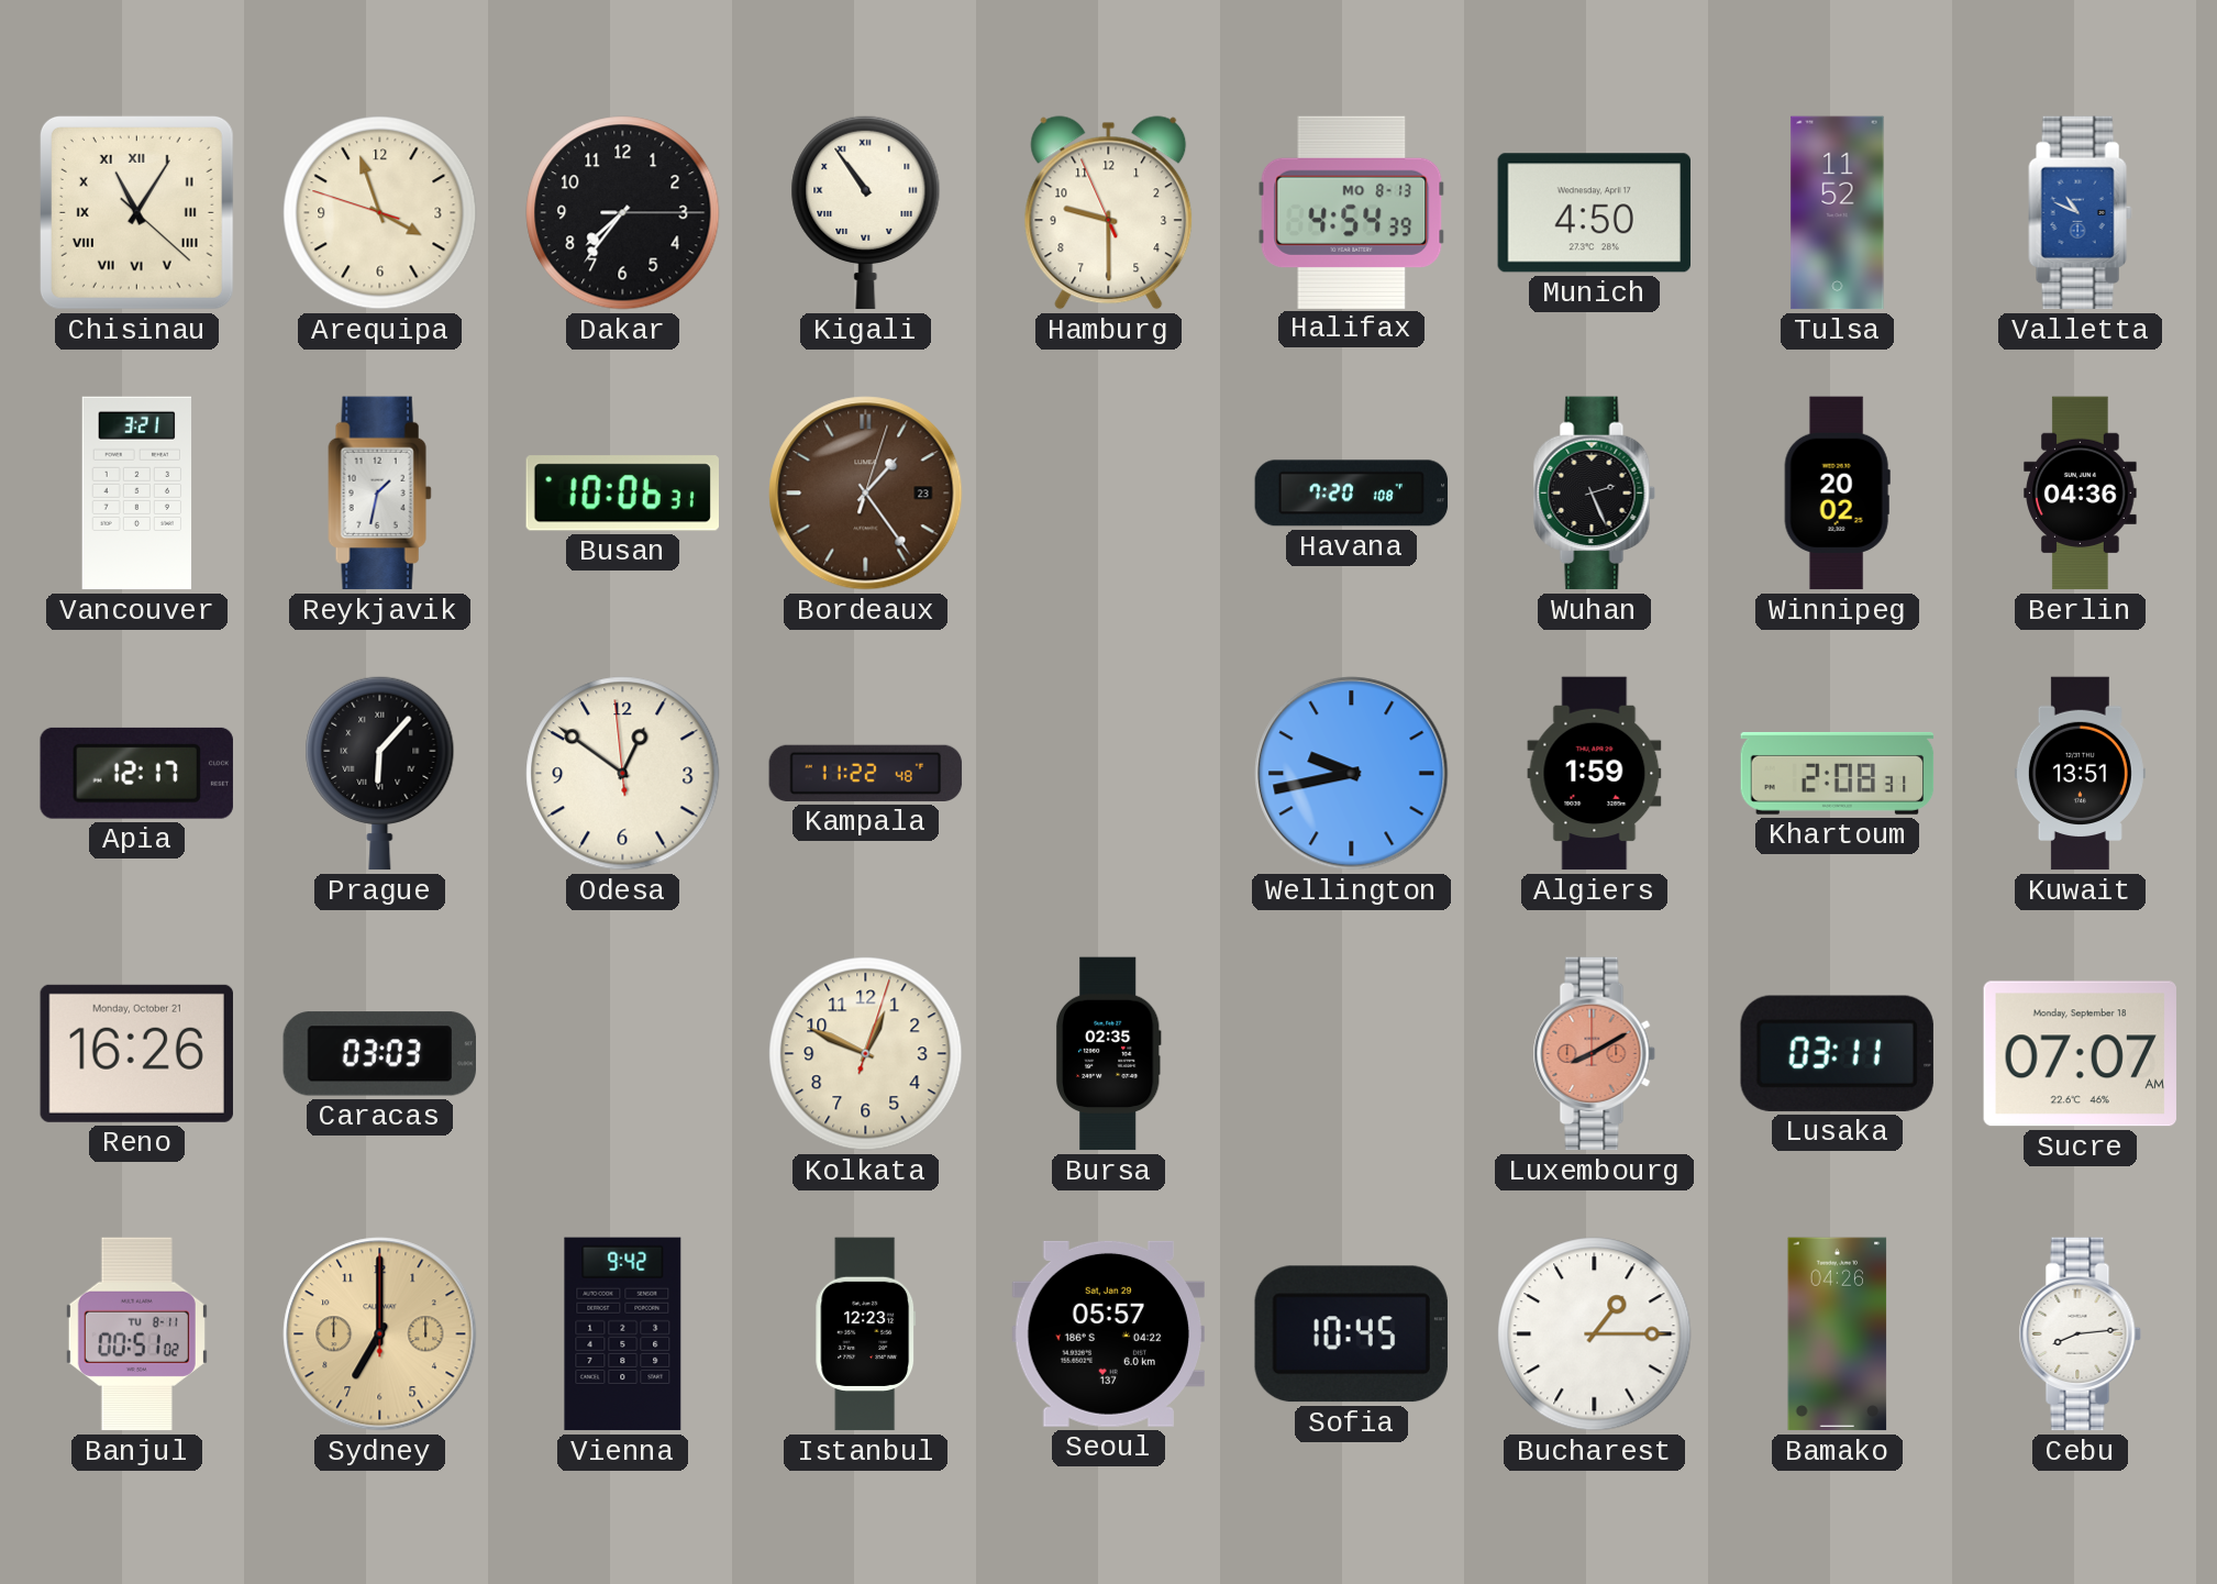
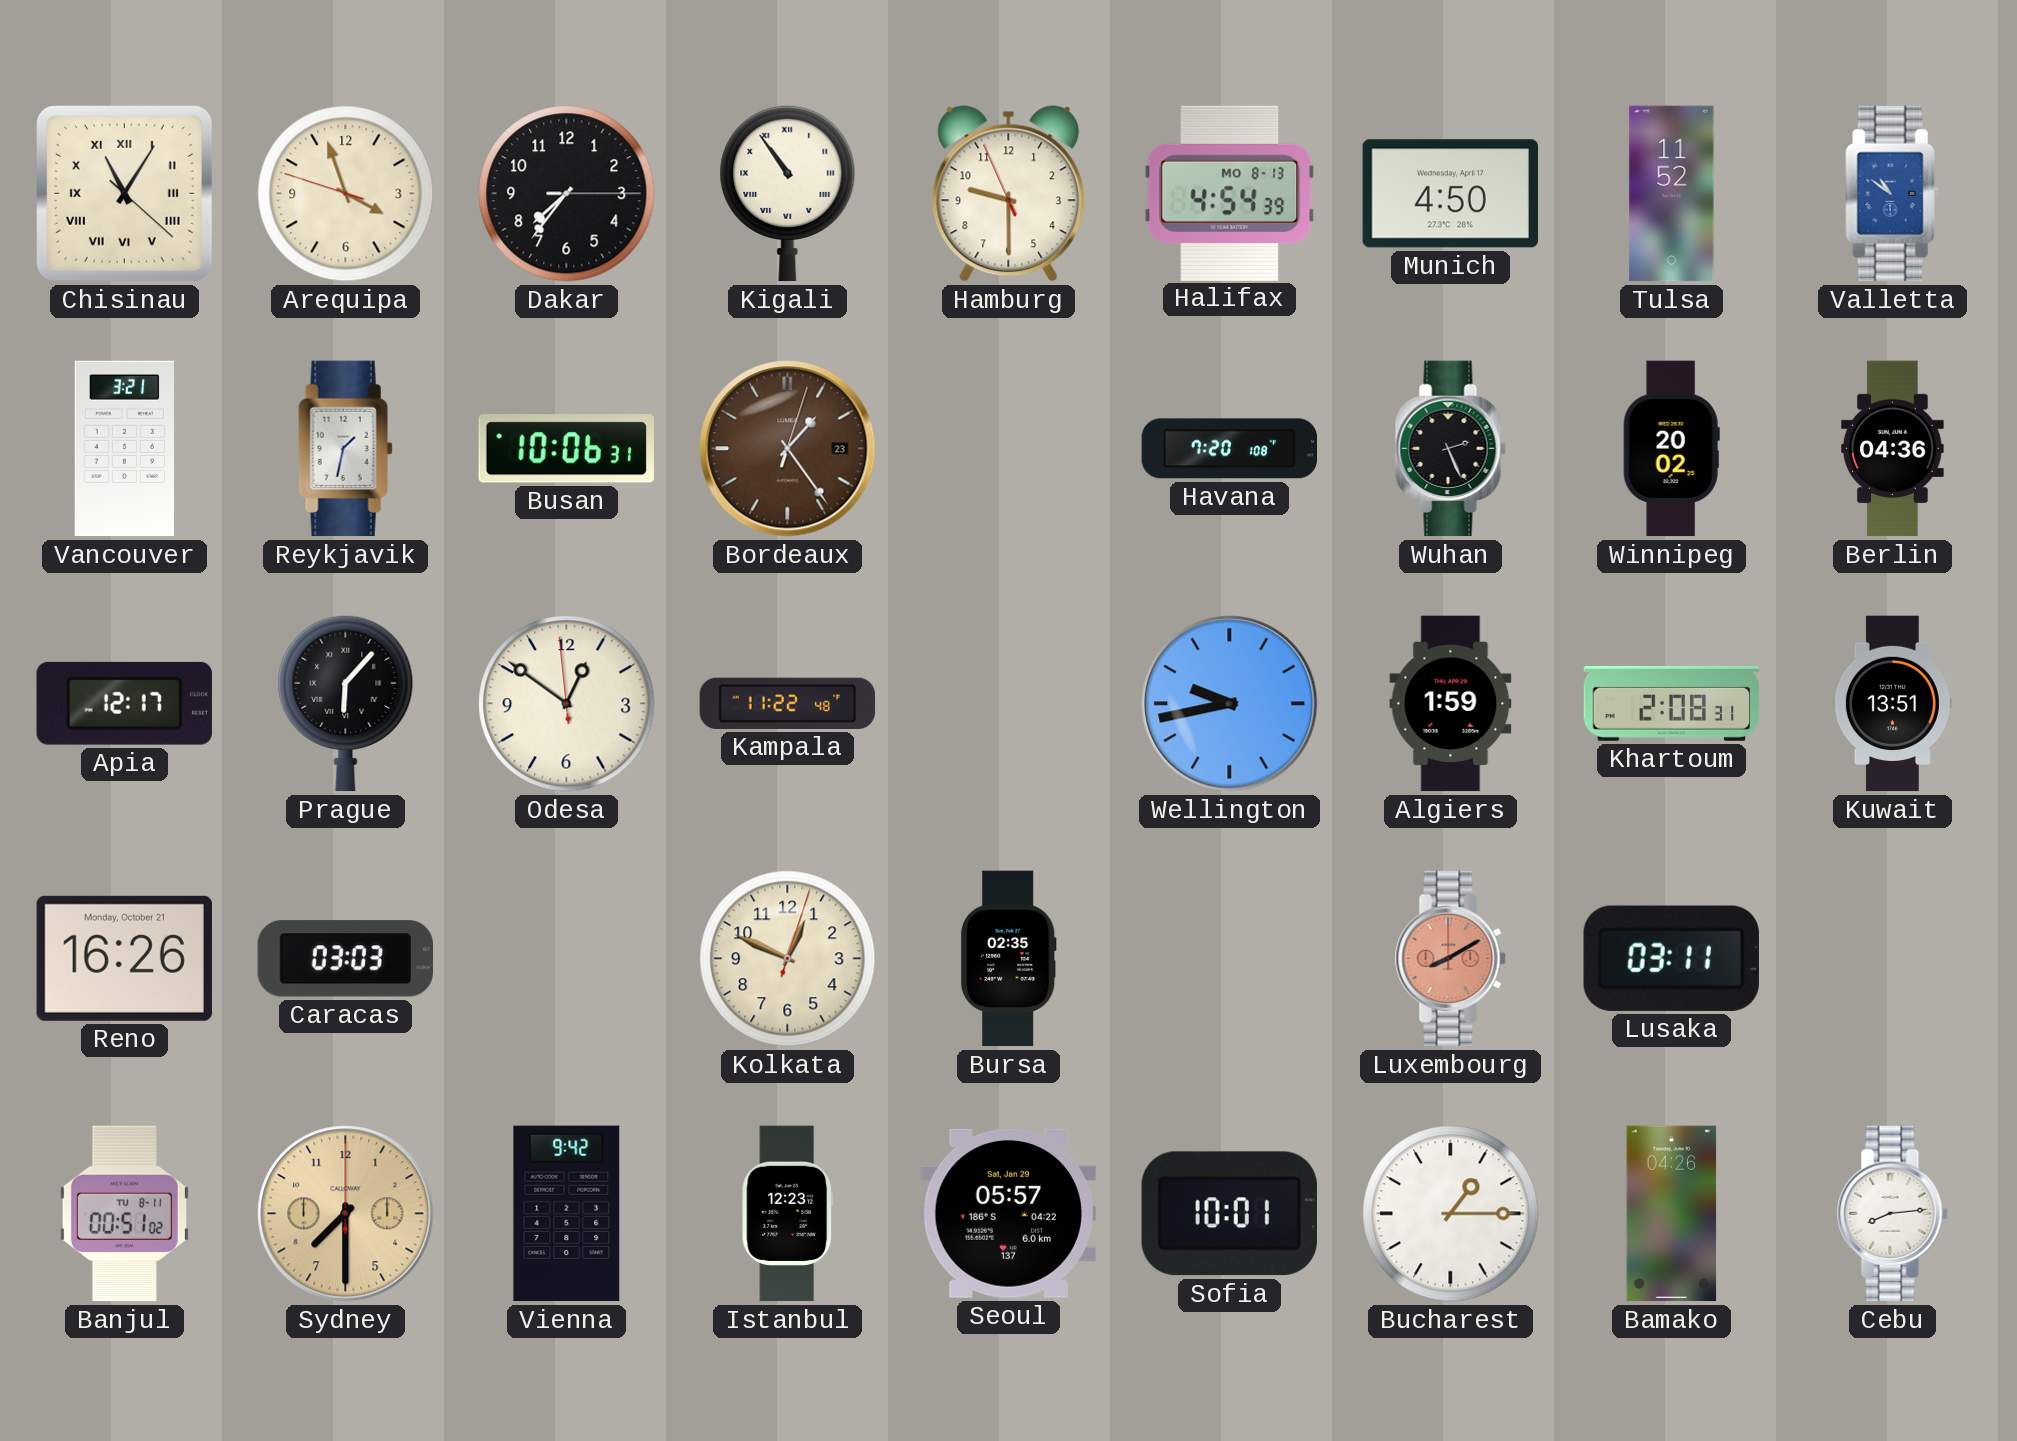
Valletta: 10:49 -> 10:51 (1893, 194)
Sucre: 07:07 -> none (2080, 1054)
Sydney: 7:00 -> 7:30 (346, 1214)
Sofia: 10:45 -> 10:01 (1229, 1214)
